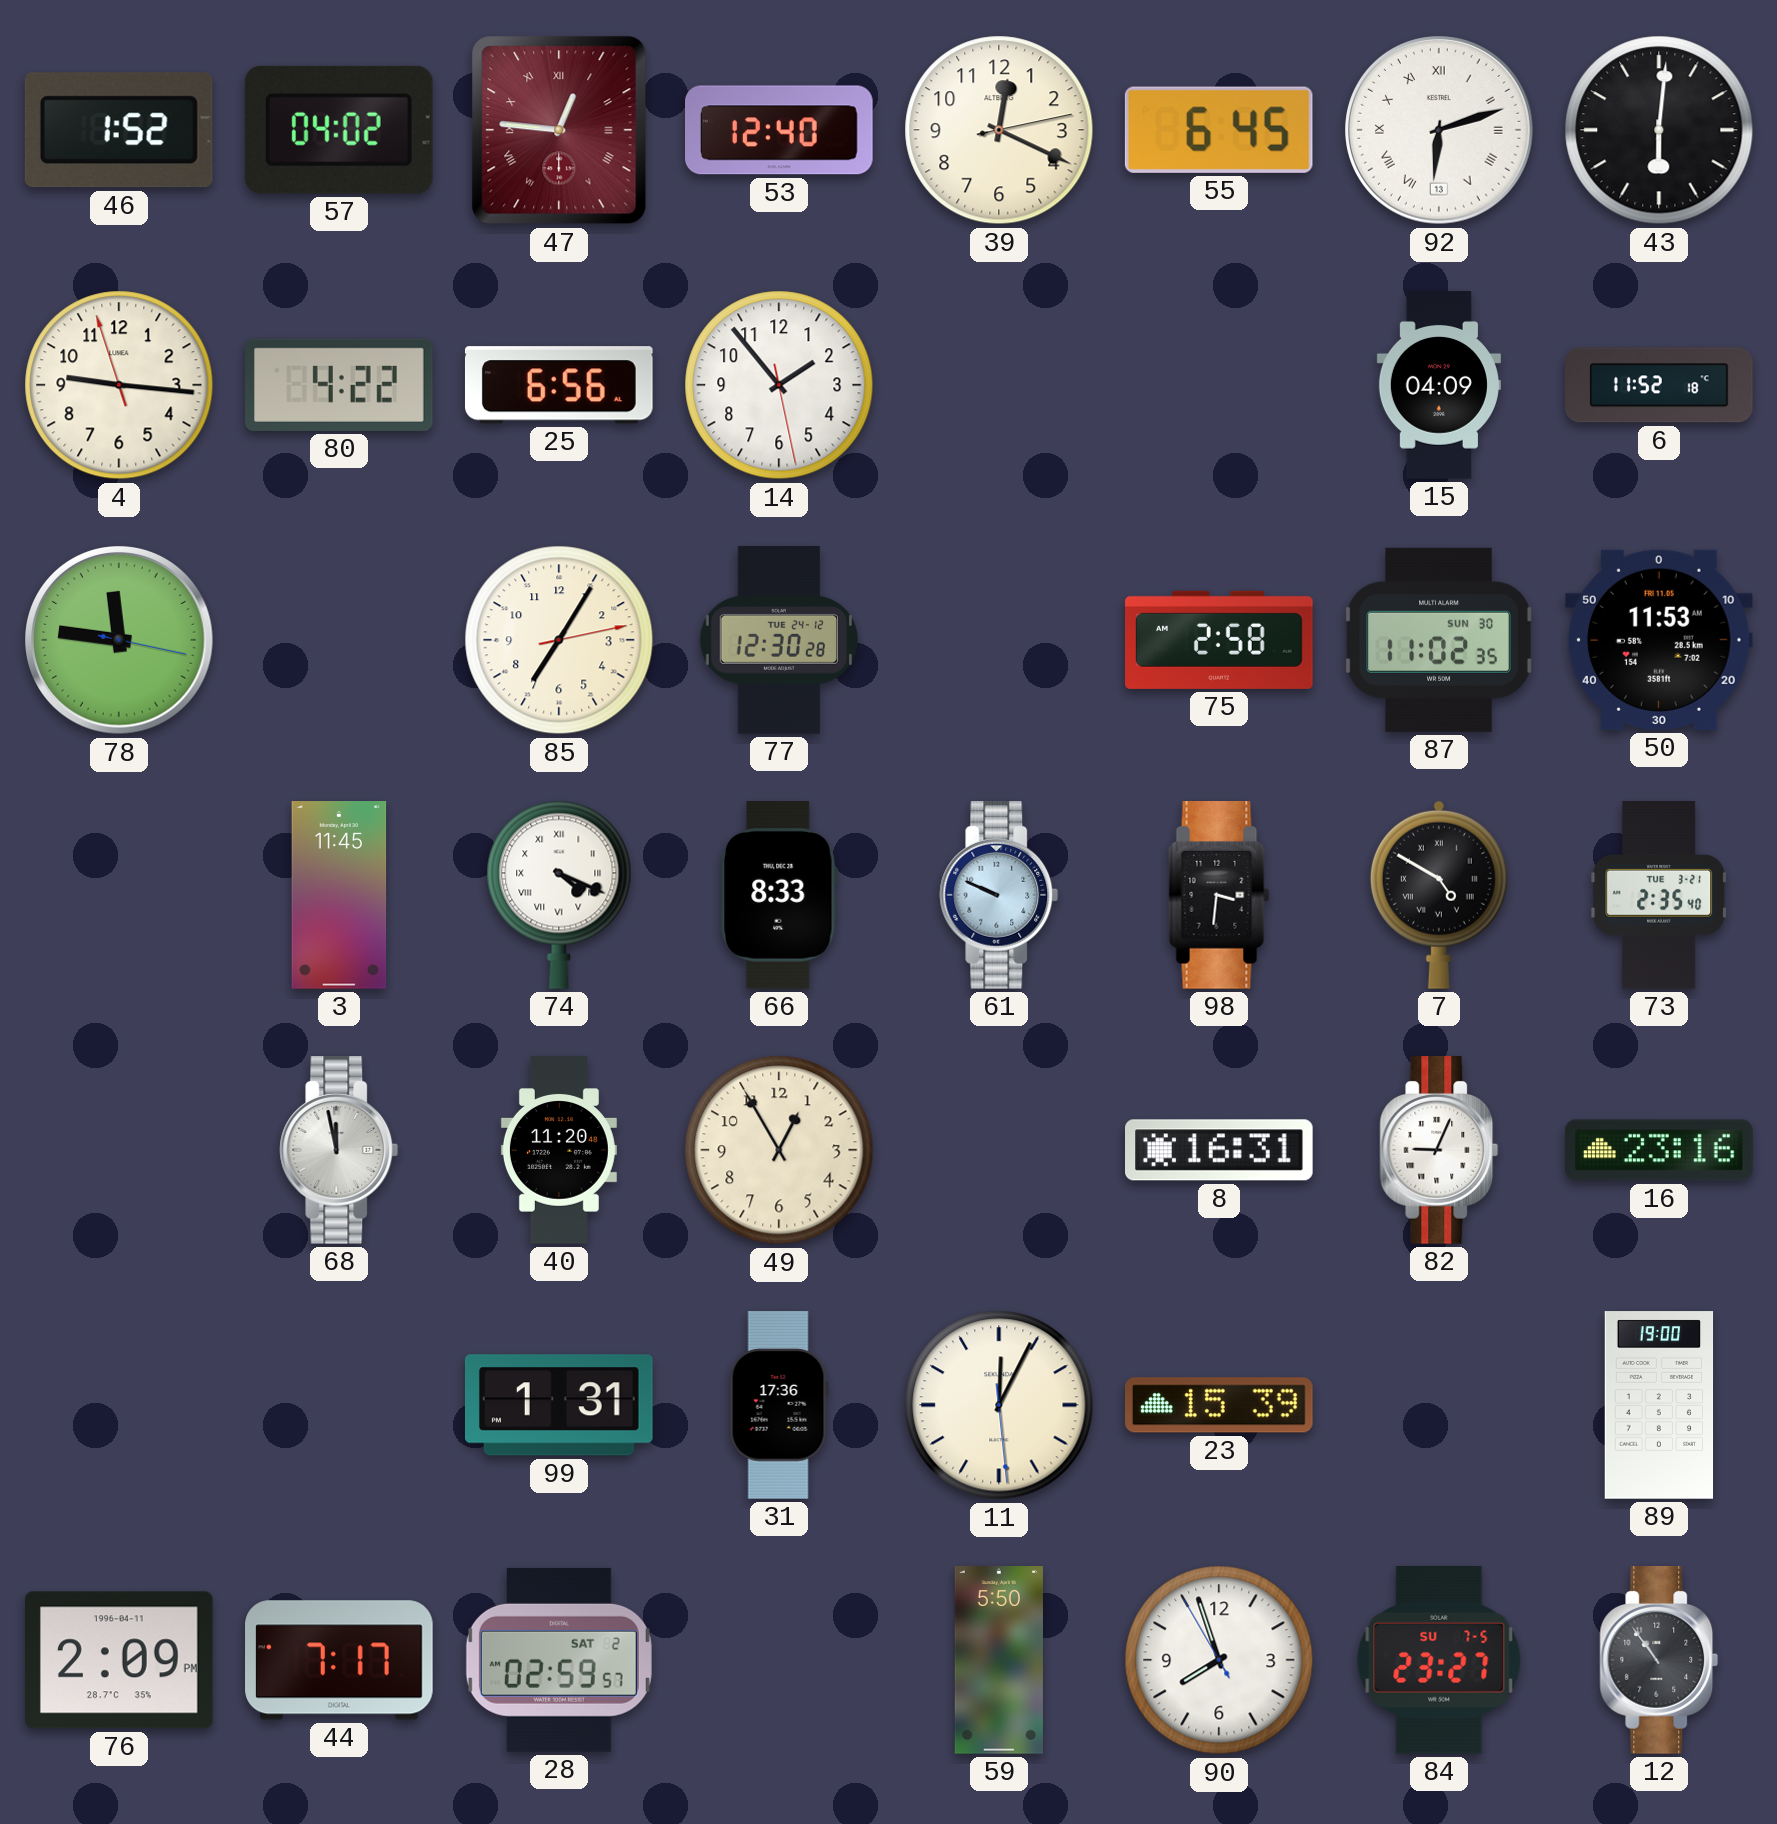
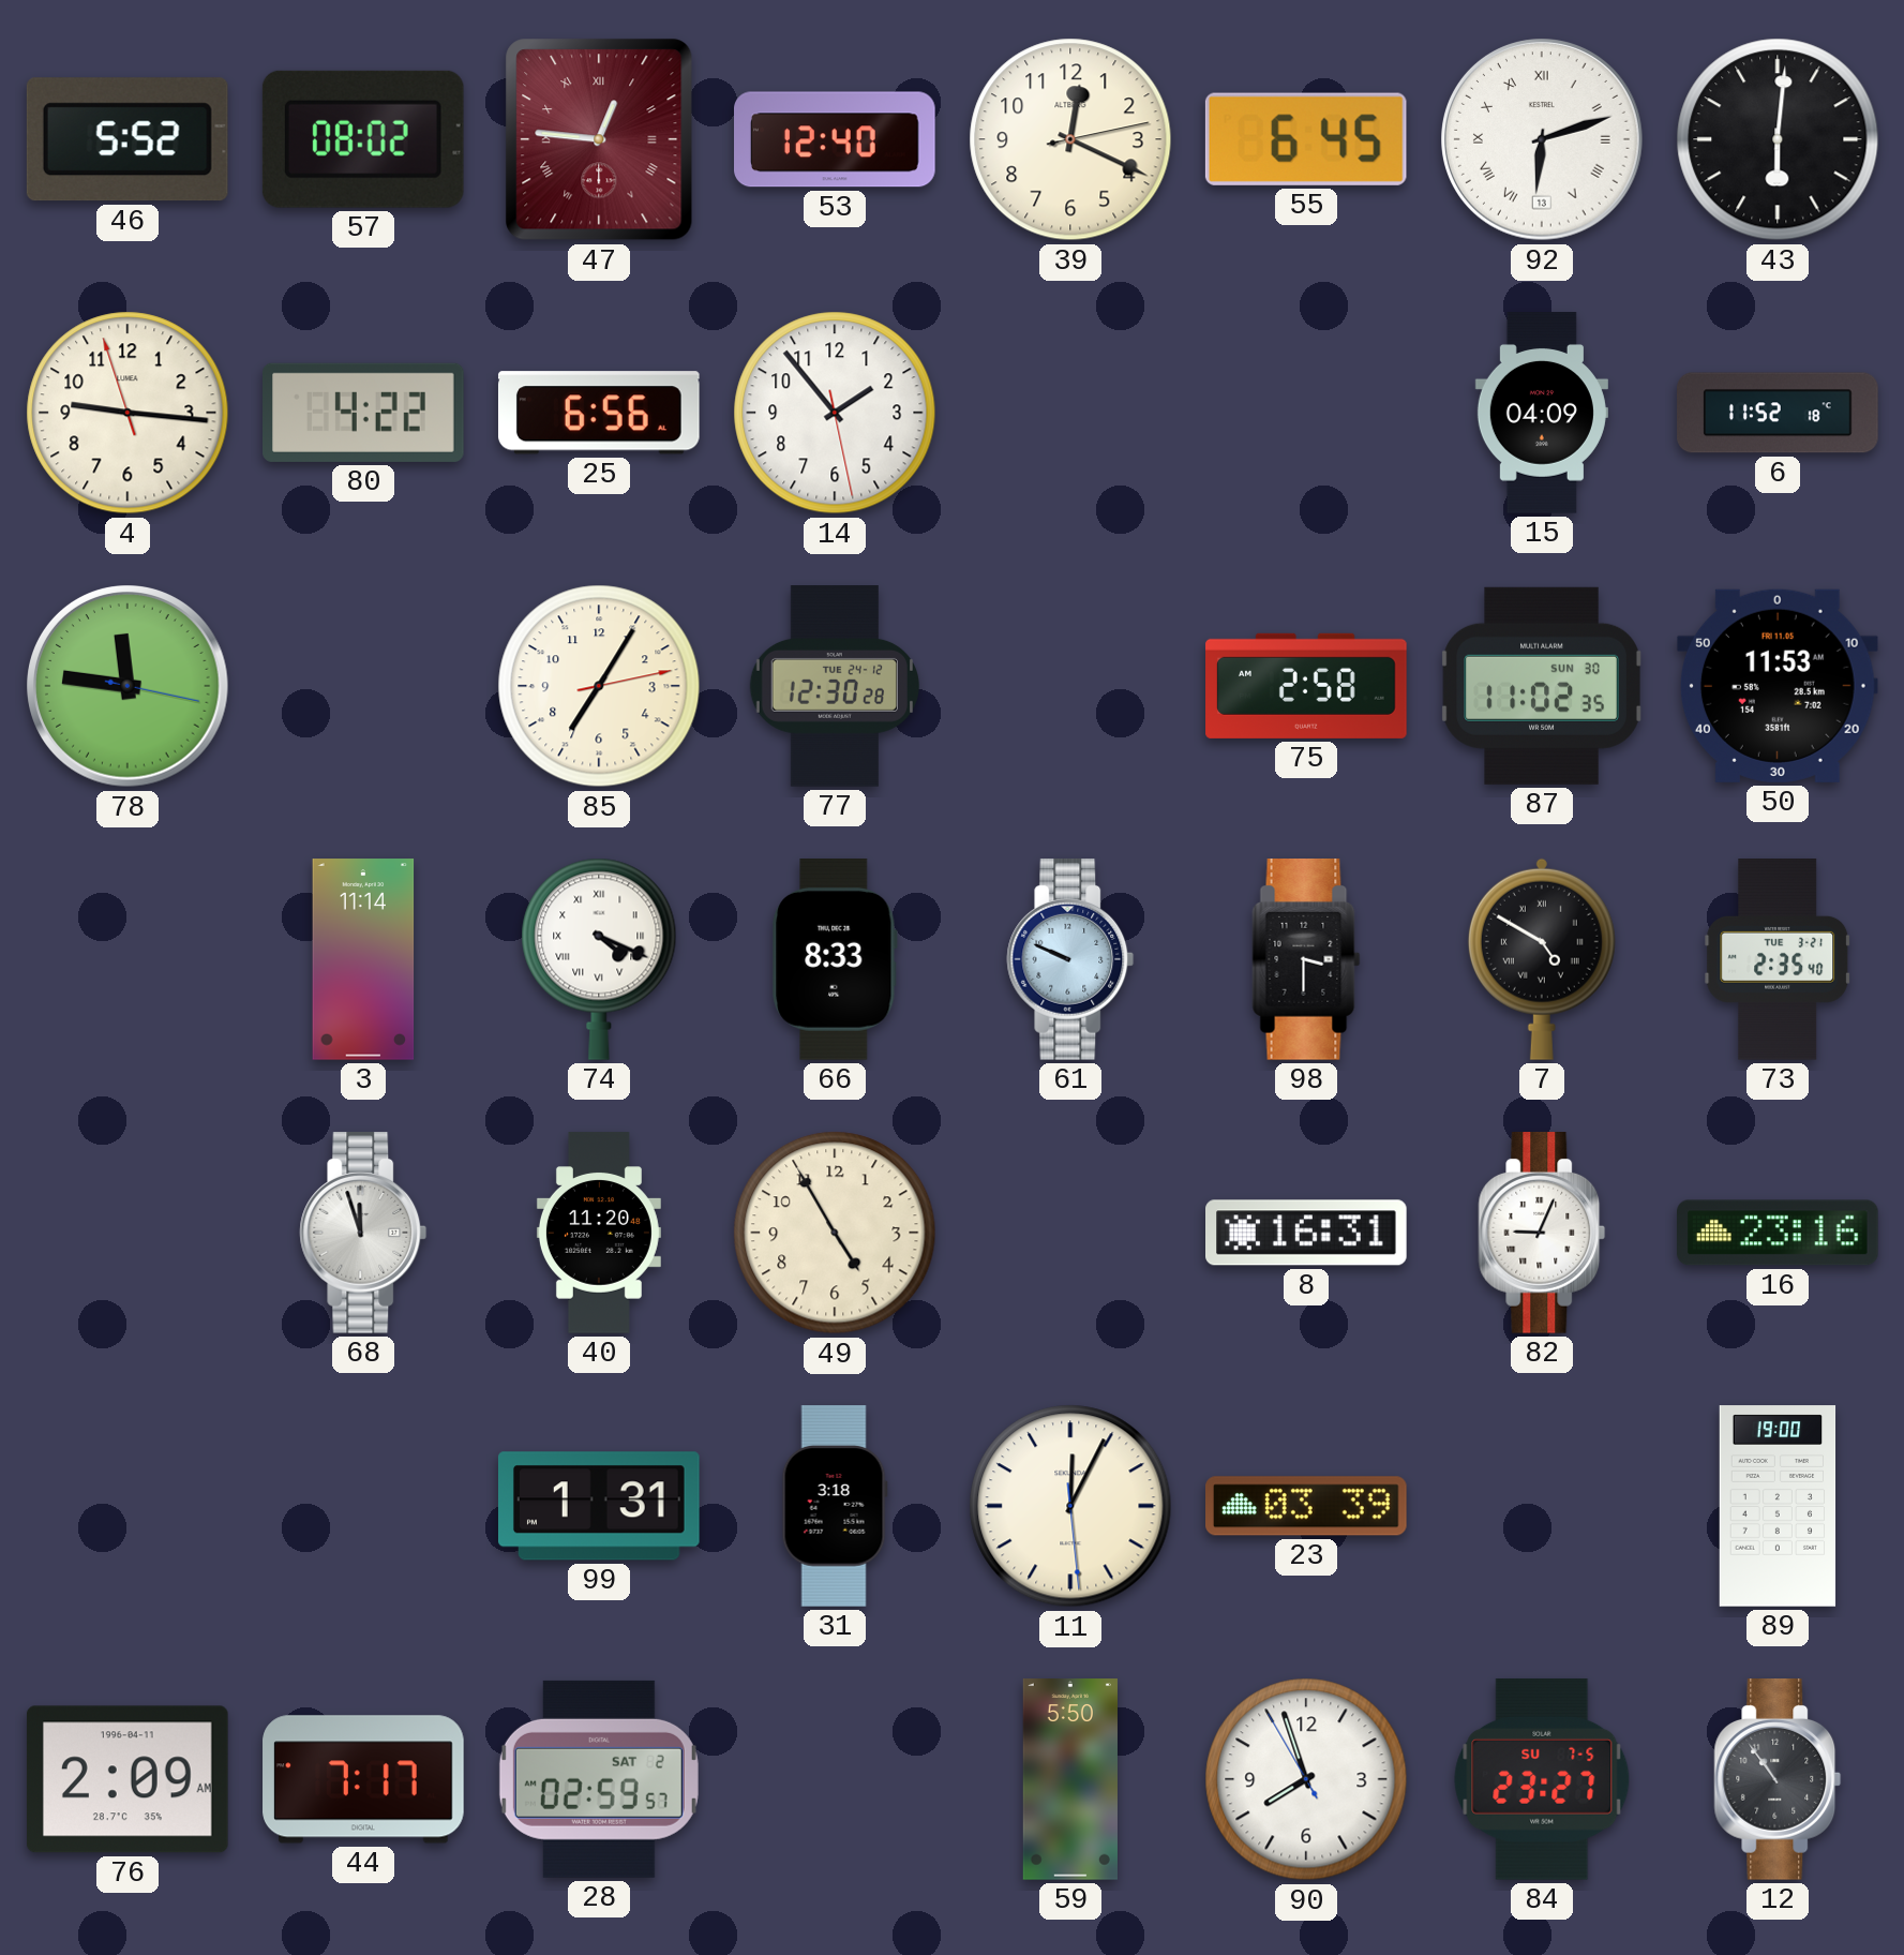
46: 1:52 -> 5:52 (128, 139)
57: 04:02 -> 08:02 (363, 139)
3: 11:45 -> 11:14 (363, 959)
98: 3:31 -> 3:30 (1306, 960)
68: 11:58 -> 11:57 (363, 1234)
49: 12:55 -> 4:55 (835, 1233)
31: 17:36 -> 3:18 (835, 1506)
23: 15:39 -> 03:39 (1307, 1506)
76: 2:09 PM -> 2:09 AM (128, 1779)
